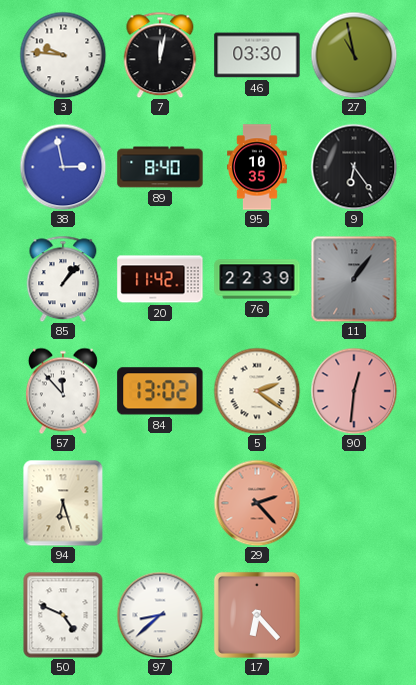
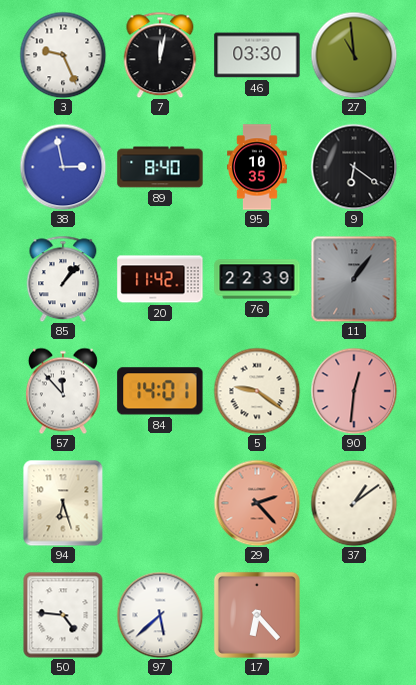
3: 9:46 -> 9:26 (63, 55)
27: 10:58 -> 10:59 (354, 55)
9: 6:24 -> 6:21 (354, 167)
84: 13:02 -> 14:01 (160, 391)
5: 2:21 -> 9:21 (257, 391)
37: none -> 1:09 (354, 503)
50: 4:49 -> 4:46 (63, 615)
97: 8:38 -> 5:38 (160, 615)
